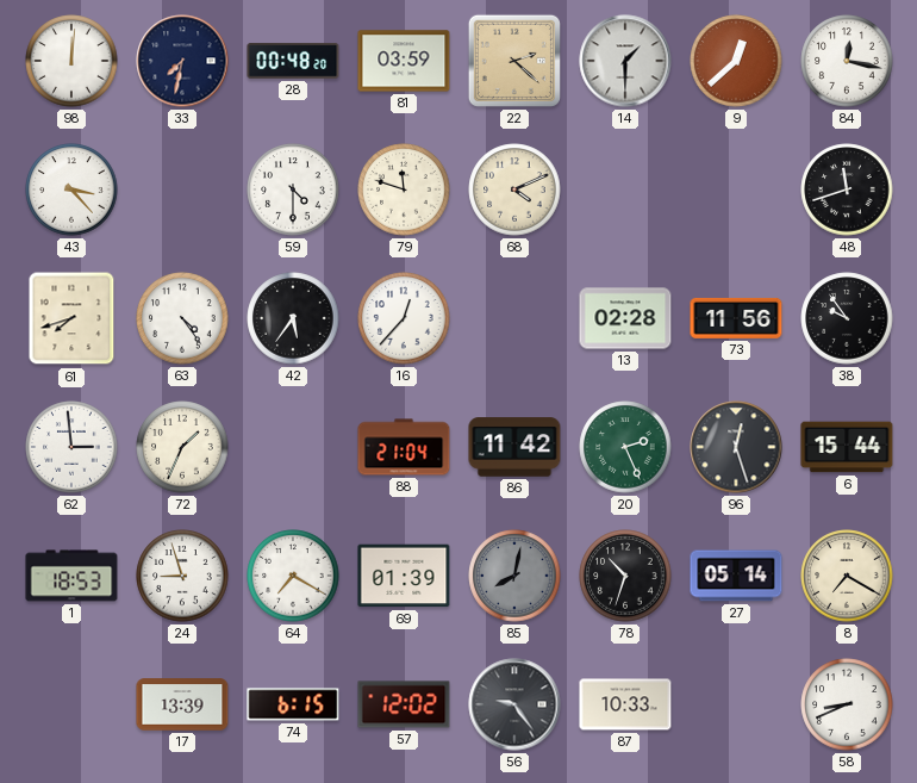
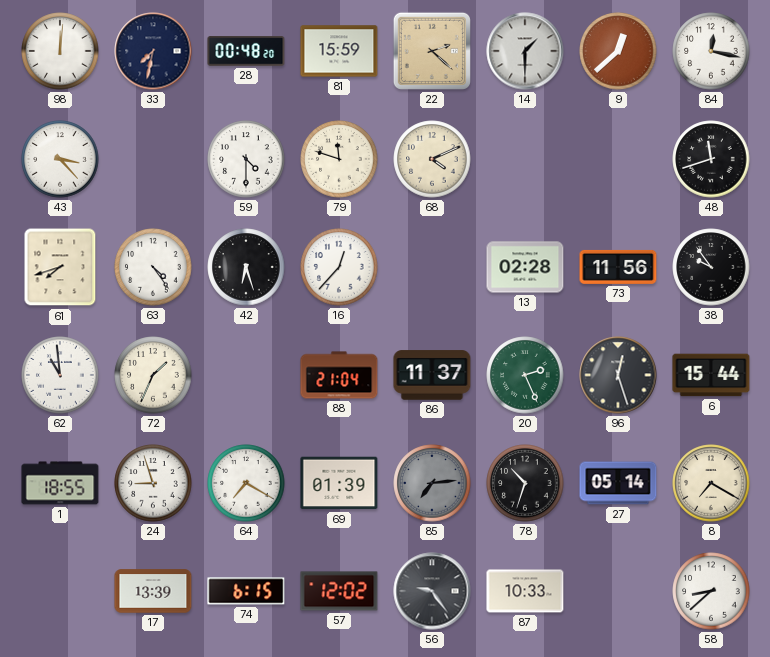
81: 03:59 -> 15:59 (339, 51)
42: 5:36 -> 6:27 (246, 267)
62: 2:59 -> 10:59 (60, 375)
86: 11:42 -> 11:37 (432, 375)
1: 18:53 -> 18:55 (60, 483)
85: 8:02 -> 7:14 (432, 483)
58: 8:41 -> 8:38 (711, 591)
